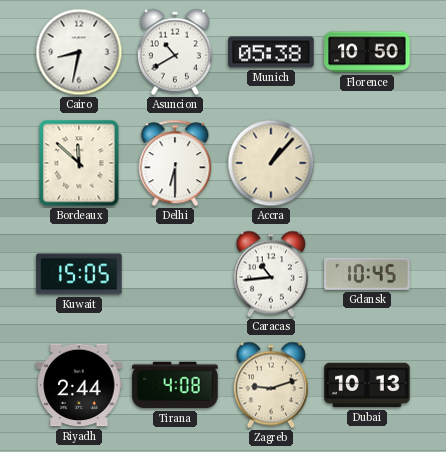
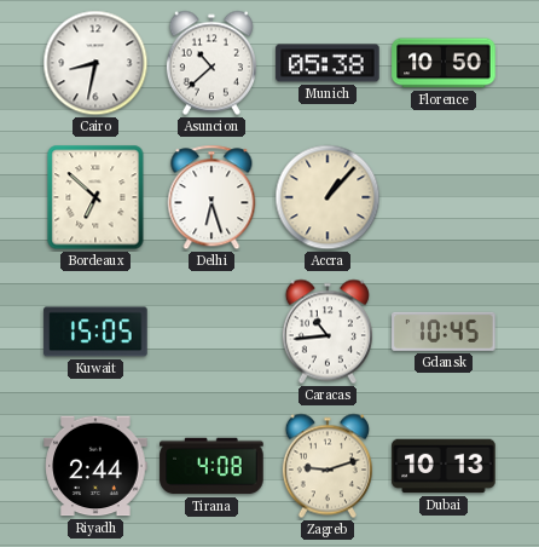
Asuncion: 10:40 -> 10:38 (211, 63)
Bordeaux: 11:52 -> 6:52 (95, 197)
Delhi: 6:30 -> 6:27 (211, 197)
